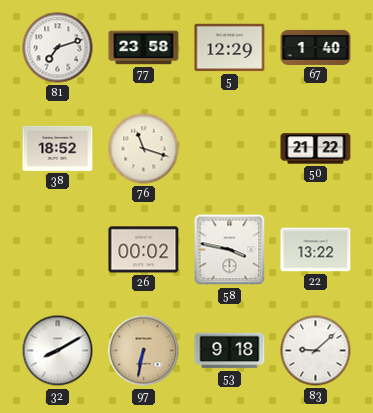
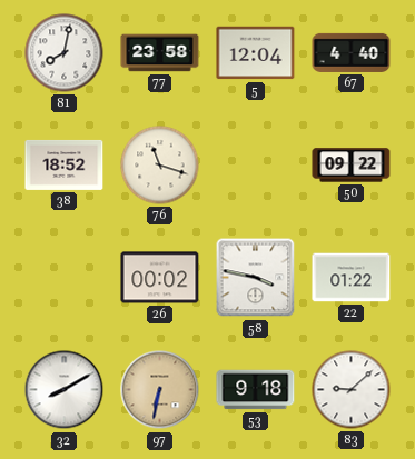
81: 7:12 -> 8:02 (65, 53)
5: 12:29 -> 12:04 (256, 53)
67: 1:40 -> 4:40 (352, 52)
50: 21:22 -> 09:22 (352, 166)
22: 13:22 -> 01:22 (352, 278)
